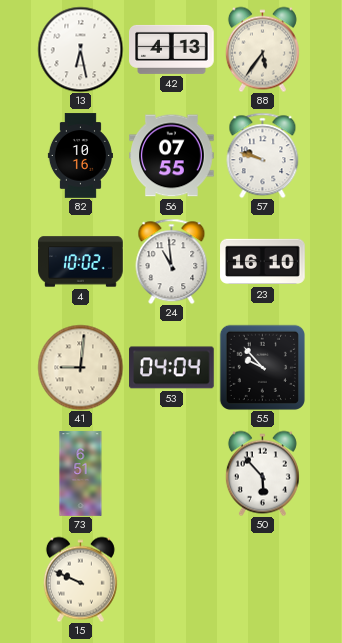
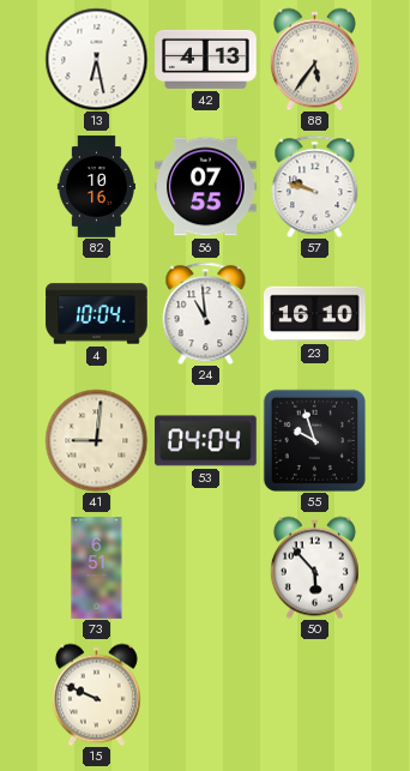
4: 10:02 -> 10:04 (97, 314)
55: 9:53 -> 9:57 (314, 440)
